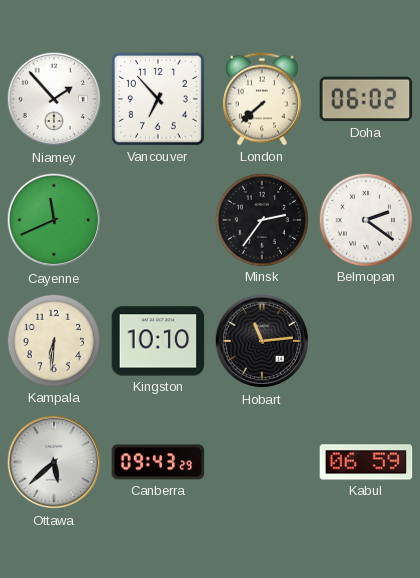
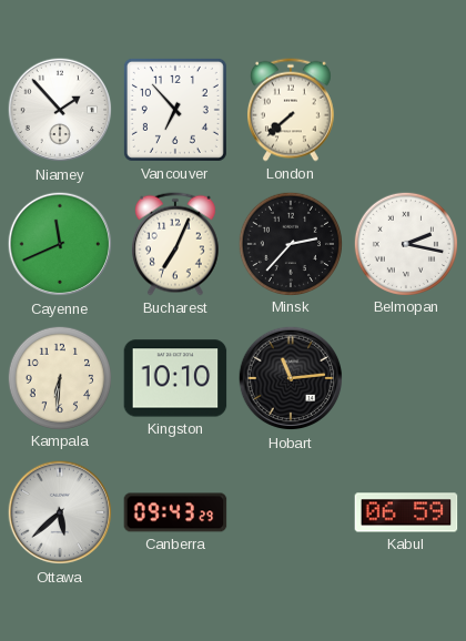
Doha: 06:02 -> none (366, 99)
Bucharest: none -> 7:04 (175, 244)
Minsk: 2:36 -> 2:37 (290, 243)
Belmopan: 2:21 -> 2:17 (405, 243)
